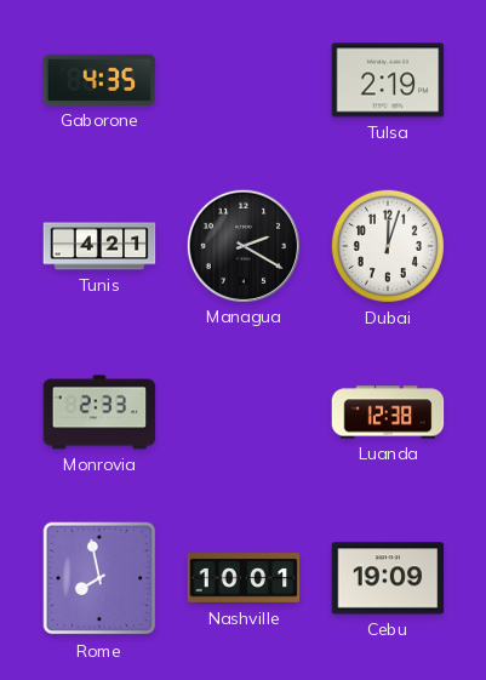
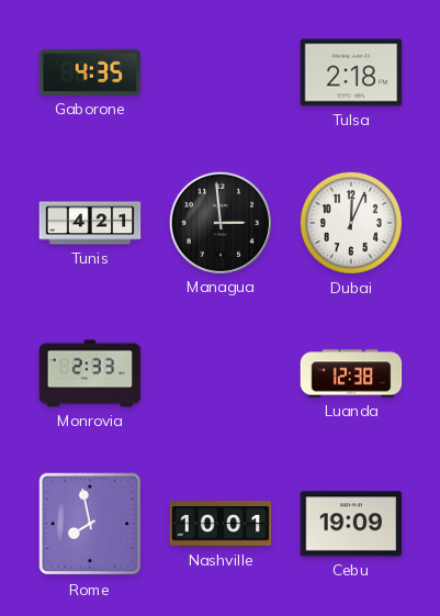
Tulsa: 2:19 -> 2:18 (351, 72)
Managua: 2:20 -> 2:59 (219, 222)
Dubai: 12:03 -> 12:04 (351, 223)
